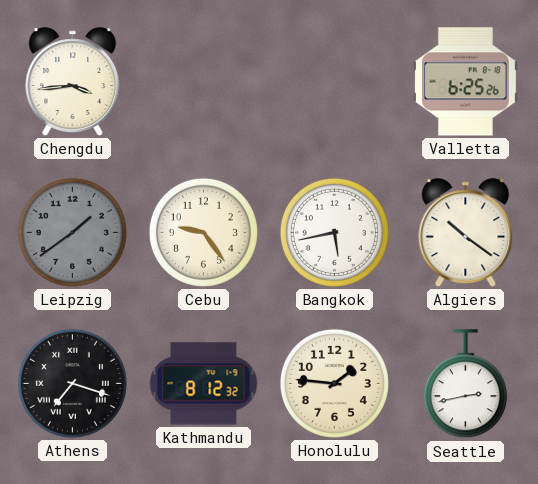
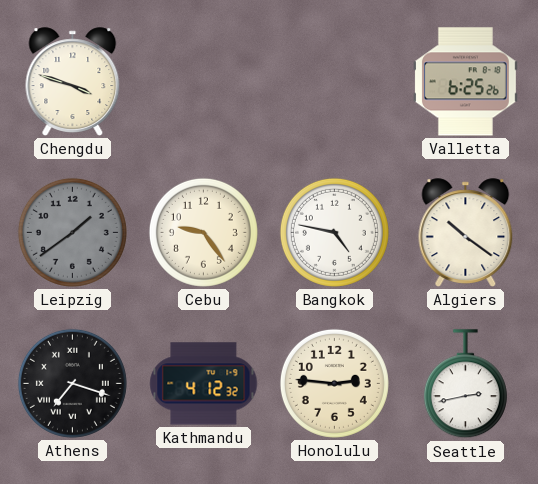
Chengdu: 3:44 -> 3:48 (73, 82)
Bangkok: 5:43 -> 4:47 (334, 232)
Kathmandu: 8:12 -> 4:12 (204, 384)
Honolulu: 1:46 -> 2:46 (334, 383)
